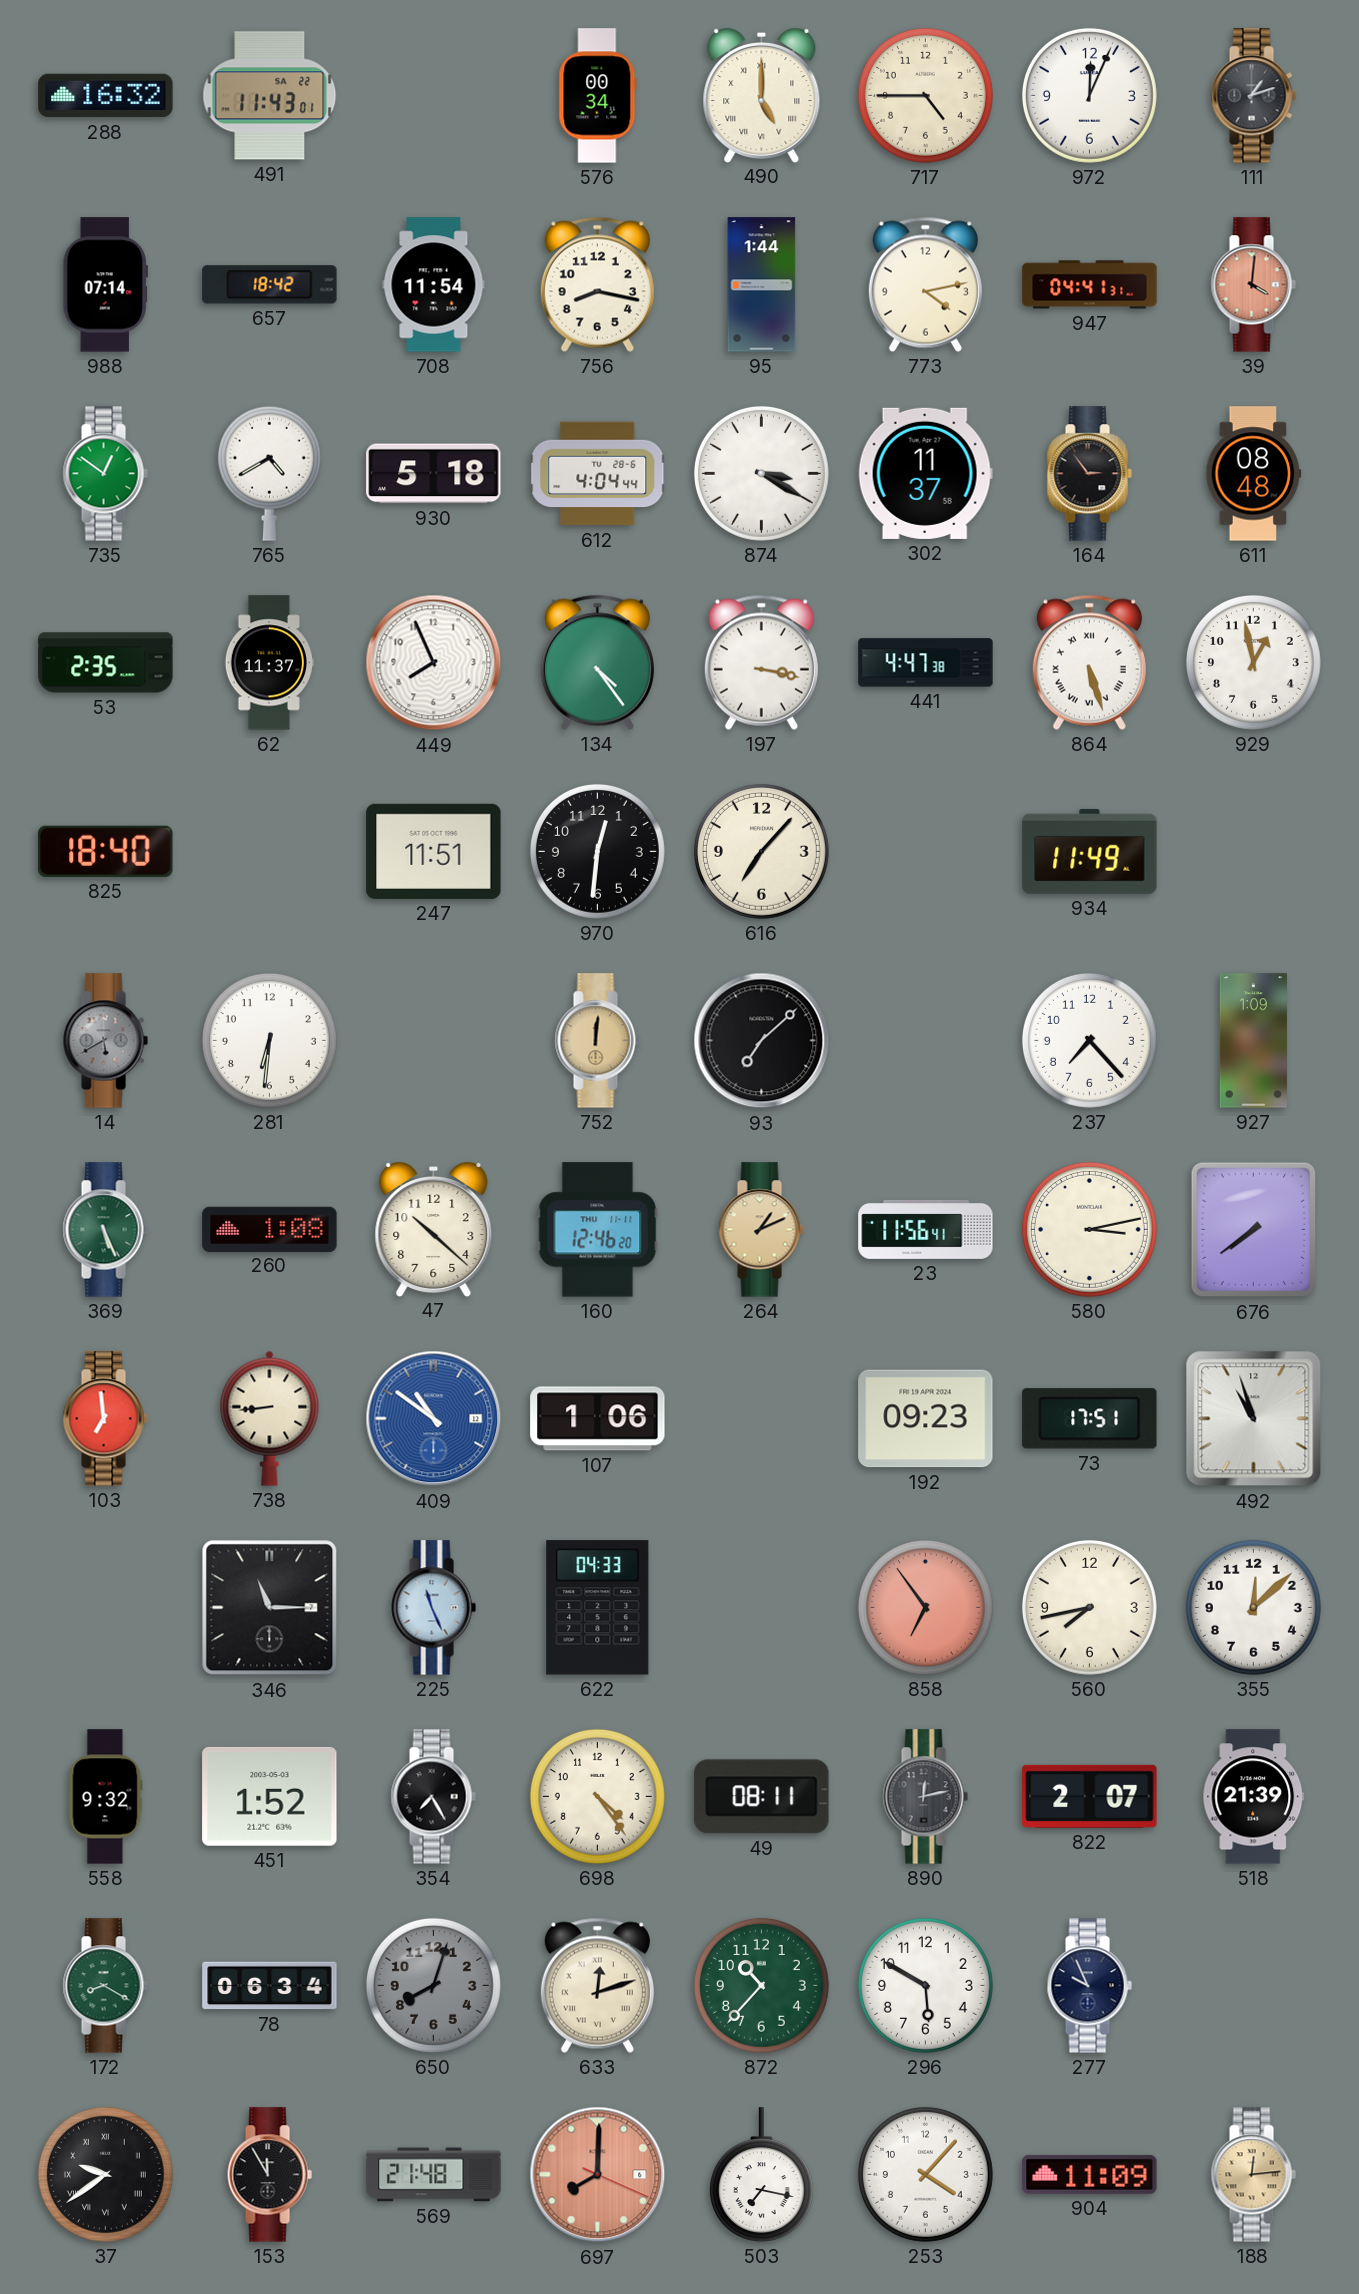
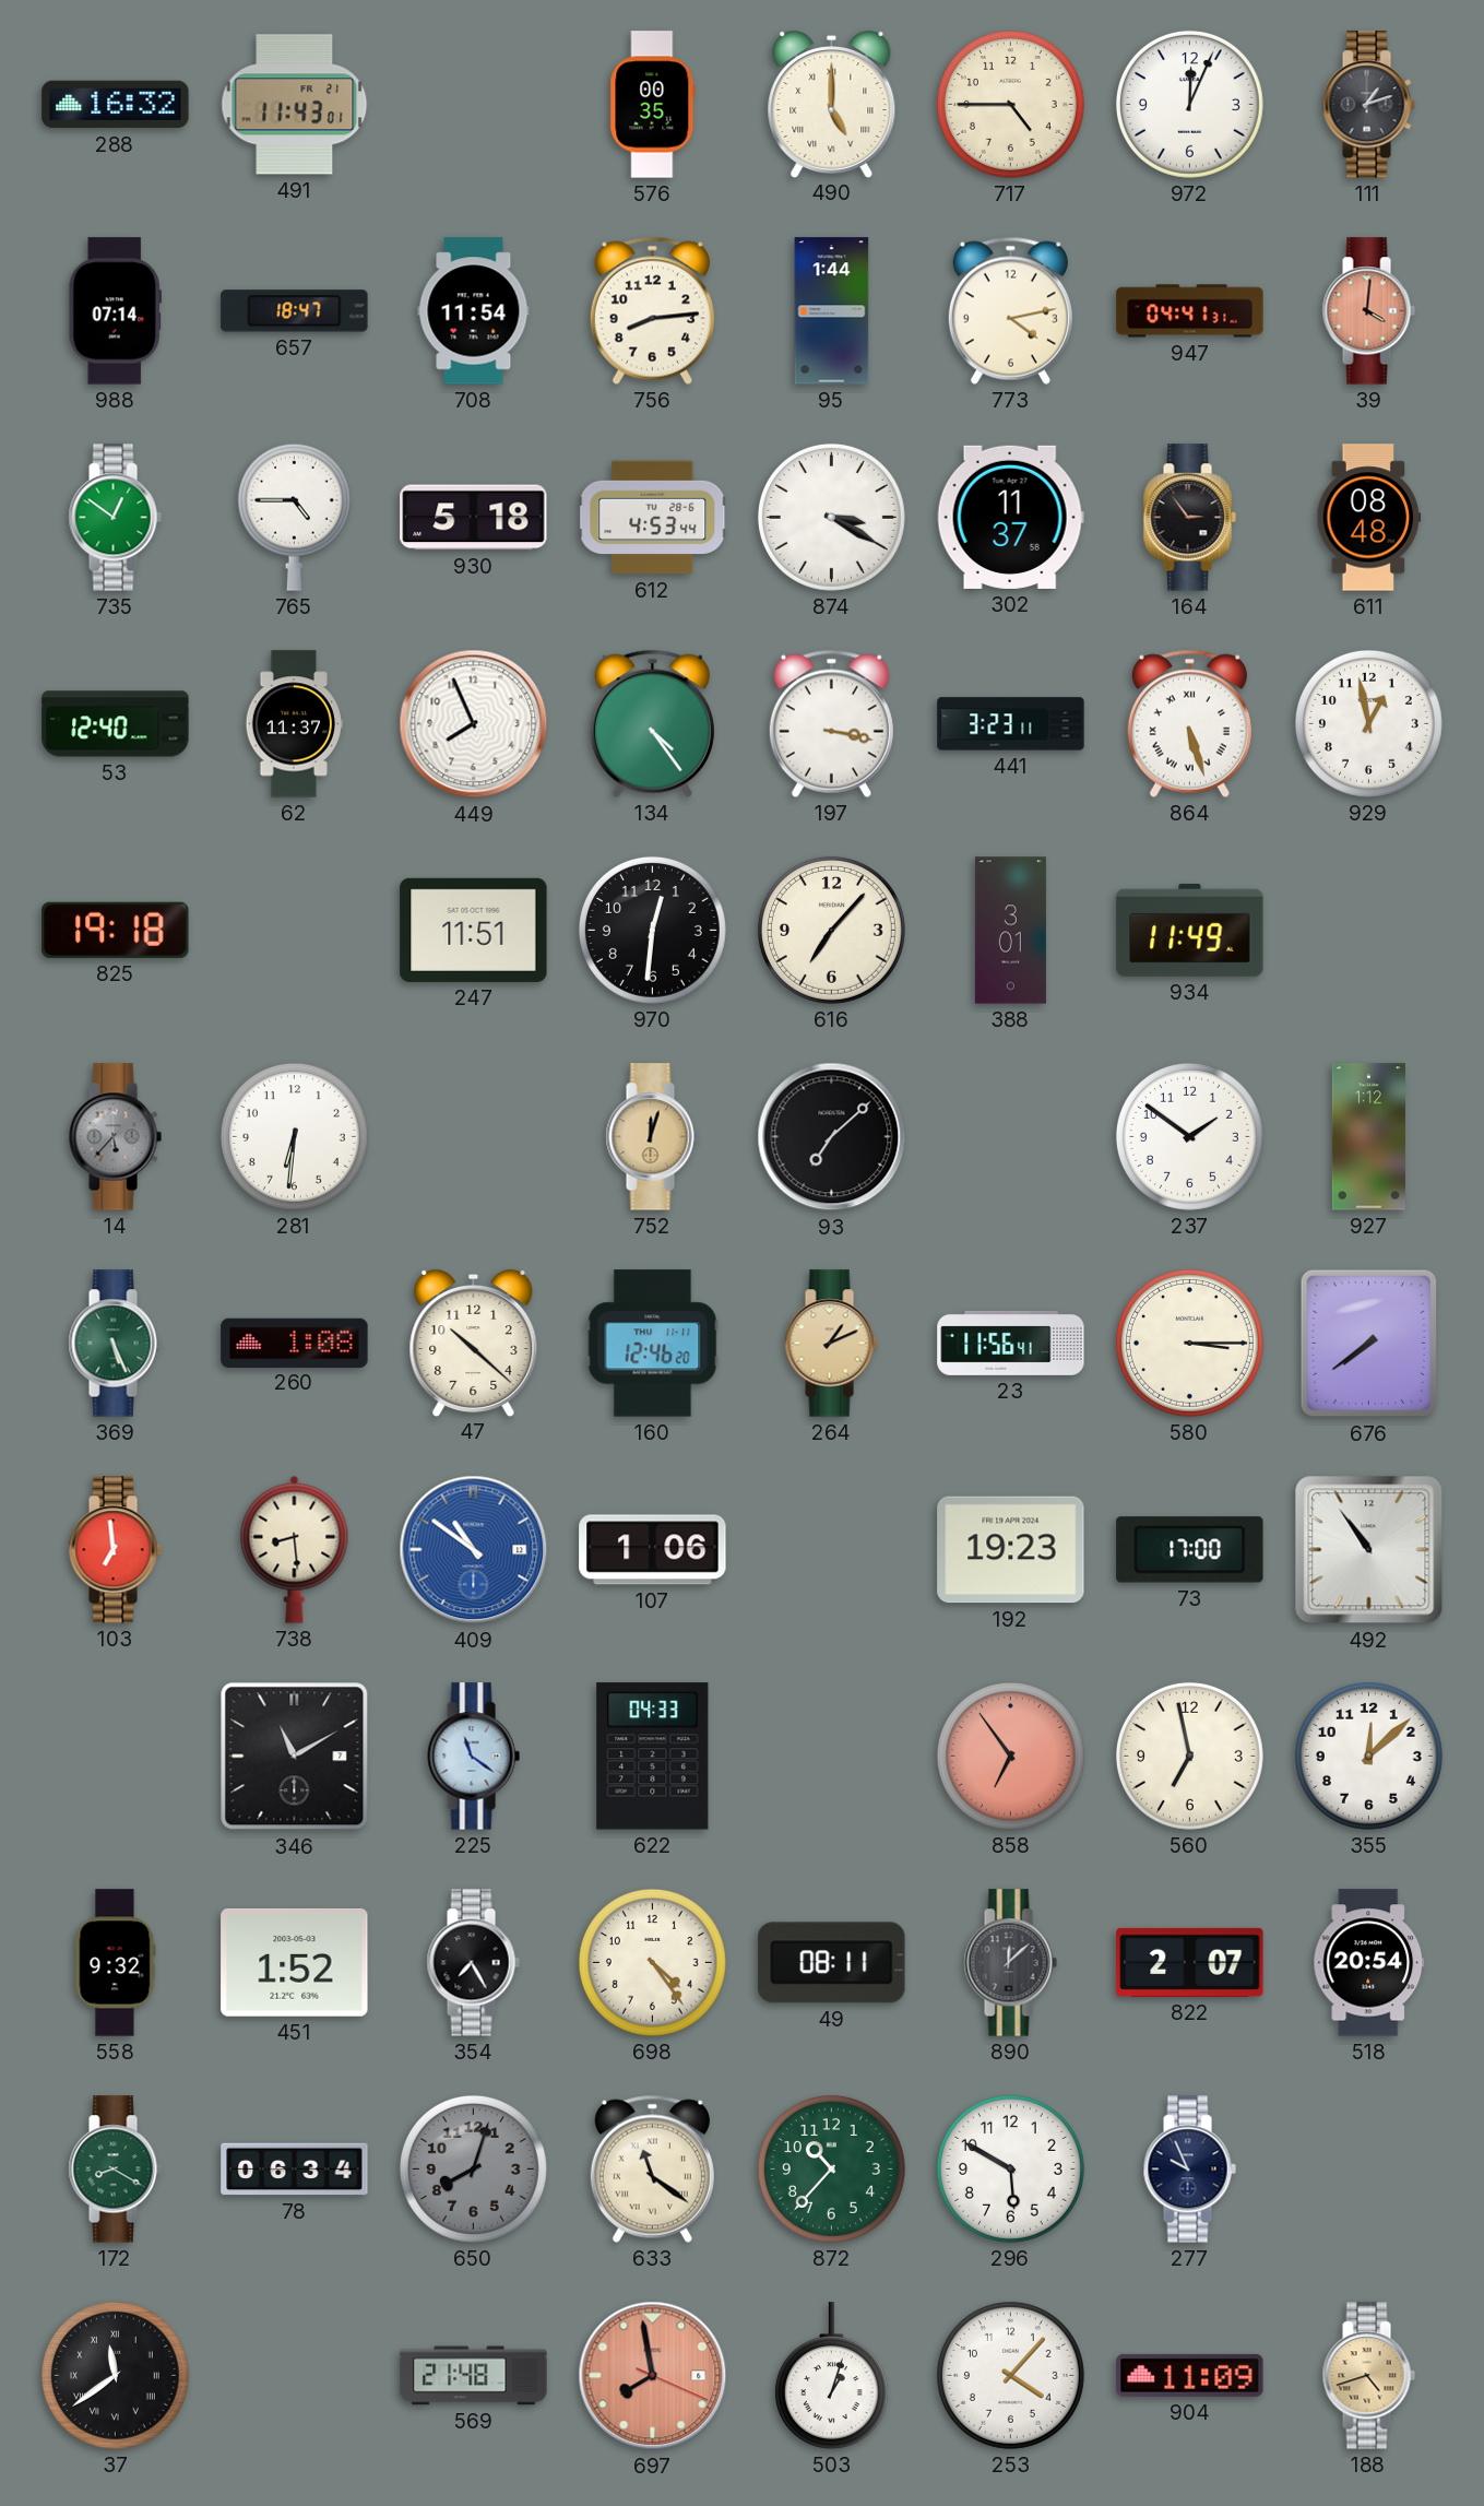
491 date: SA 22 -> FR 21 (295, 105)
576: 00:34 -> 00:35 (653, 105)
657: 18:42 -> 18:47 (295, 311)
756: 8:17 -> 8:14 (652, 310)
765: 4:40 -> 4:45 (294, 517)
612: 4:04 -> 4:53 (653, 518)
53: 2:35 -> 12:40 (116, 724)
441: 4:47 -> 3:23 (1011, 724)
825: 18:40 -> 19:18 (116, 930)
388: none -> 3:01 (1010, 931)
14: 5:40 -> 5:37 (115, 1137)
752: 12:01 -> 12:03 (652, 1137)
237: 7:23 -> 1:51 (1189, 1136)
927: 1:09 -> 1:12 (1368, 1137)
580: 3:13 -> 3:15 (1189, 1343)
738: 8:44 -> 8:29 (295, 1549)
192: 09:23 -> 19:23 (1011, 1550)
73: 17:51 -> 17:00 (1190, 1550)
492: 10:57 -> 10:54 (1369, 1550)
346: 11:15 -> 11:10 (295, 1757)
225: 11:26 -> 11:21 (473, 1757)
560: 7:43 -> 6:58 (1189, 1756)
890: 12:13 -> 12:08 (1010, 1963)
518: 21:39 -> 20:54 (1369, 1963)
633: 12:12 -> 11:21 (652, 2168)
37: 9:39 -> 11:39 (115, 2375)
153: 11:55 -> none (269, 2175)
697: 8:00 -> 7:58 (653, 2376)
503: 7:17 -> 1:03 (831, 2376)
188: 12:14 -> 4:42 (1368, 2376)
